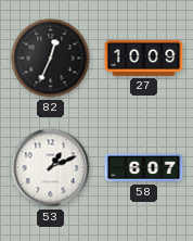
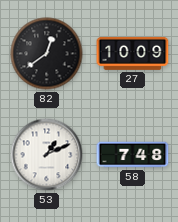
82: 12:34 -> 12:39 (47, 54)
58: 6:07 -> 7:48 (133, 155)
